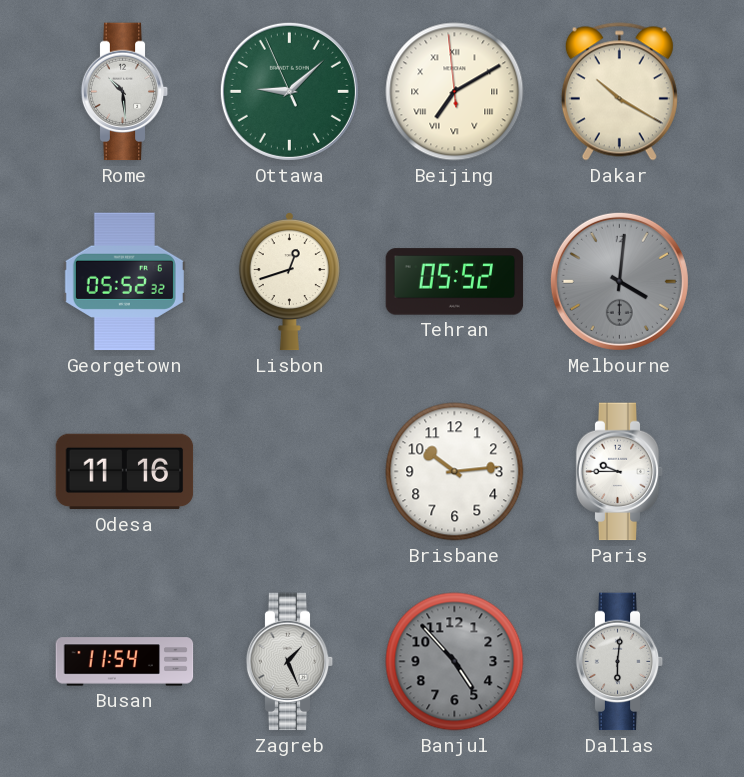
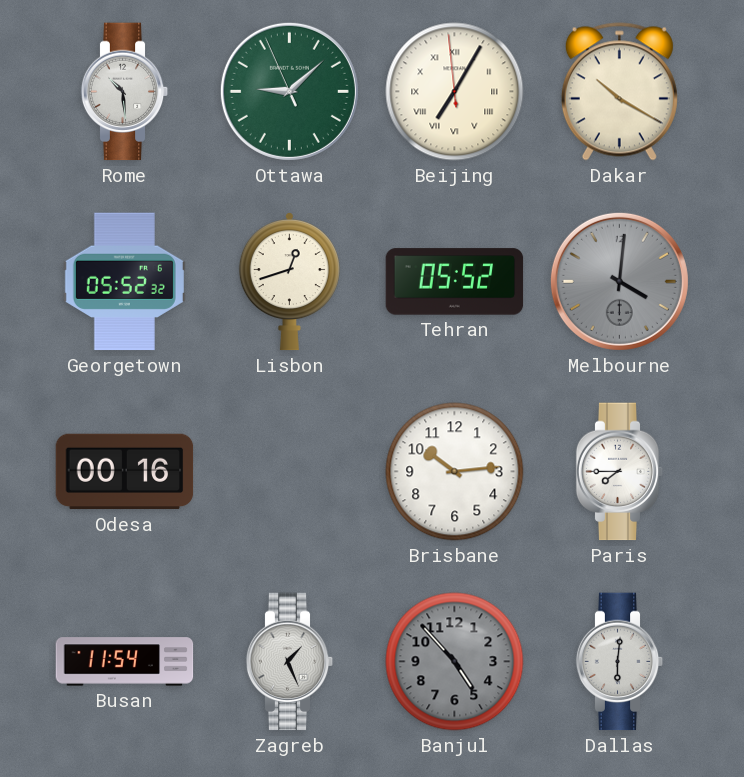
Beijing: 7:09 -> 7:04 (455, 92)
Odesa: 11:16 -> 00:16 (125, 472)
Paris: 9:45 -> 7:45 (620, 472)
